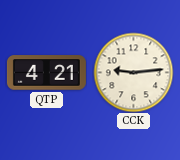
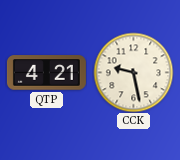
CCK: 9:14 -> 9:28 (133, 72)
